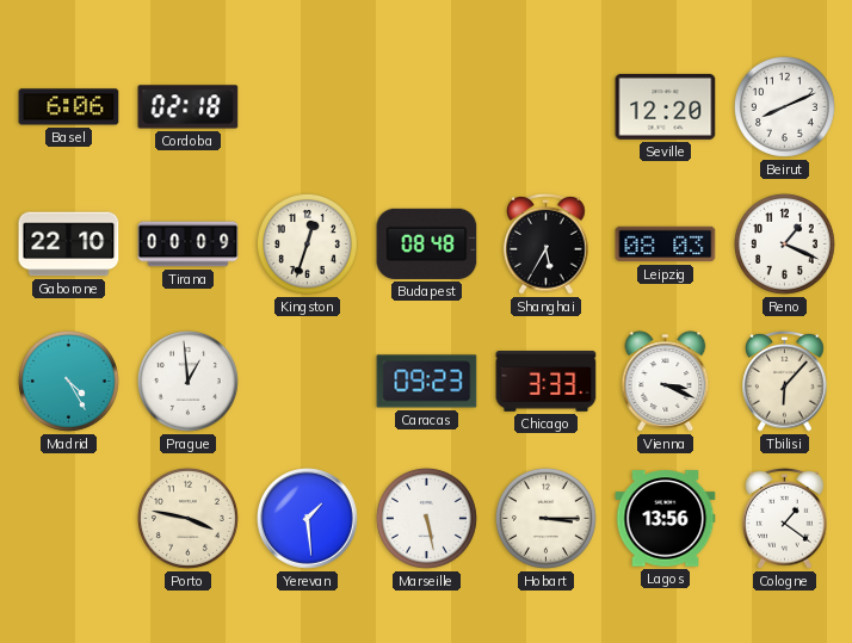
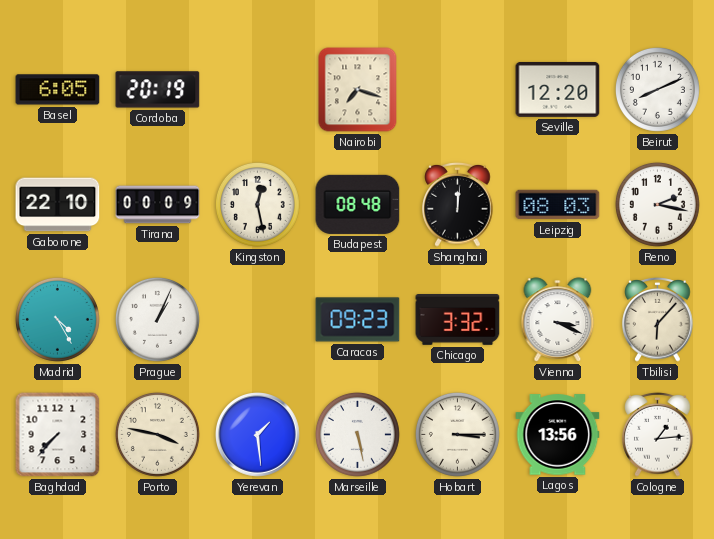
Basel: 6:06 -> 6:05 (58, 90)
Cordoba: 02:18 -> 20:19 (158, 90)
Nairobi: none -> 7:18 (358, 90)
Kingston: 12:33 -> 12:28 (257, 204)
Shanghai: 5:35 -> 12:01 (458, 204)
Reno: 1:19 -> 2:17 (657, 204)
Prague: 12:59 -> 1:04 (157, 319)
Chicago: 3:33 -> 3:32 (458, 320)
Baghdad: none -> 7:37 (58, 435)
Cologne: 1:21 -> 1:14 (658, 434)
